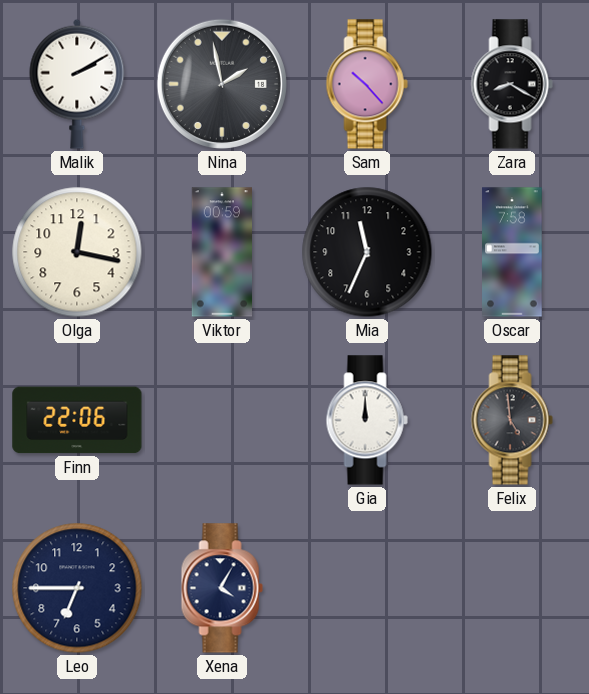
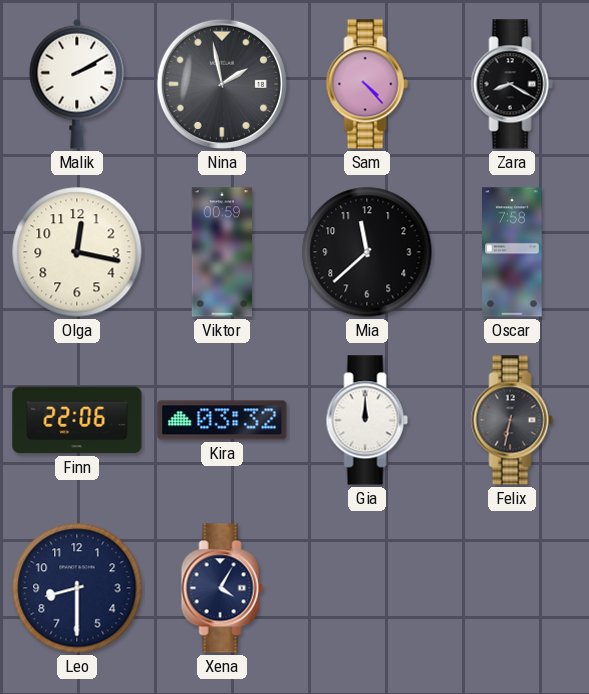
Sam: 10:23 -> 4:23 (367, 84)
Mia: 11:34 -> 11:38 (367, 252)
Kira: none -> 03:32 (222, 420)
Felix: 4:59 -> 6:32 (512, 420)
Leo: 6:45 -> 8:30 (77, 588)
